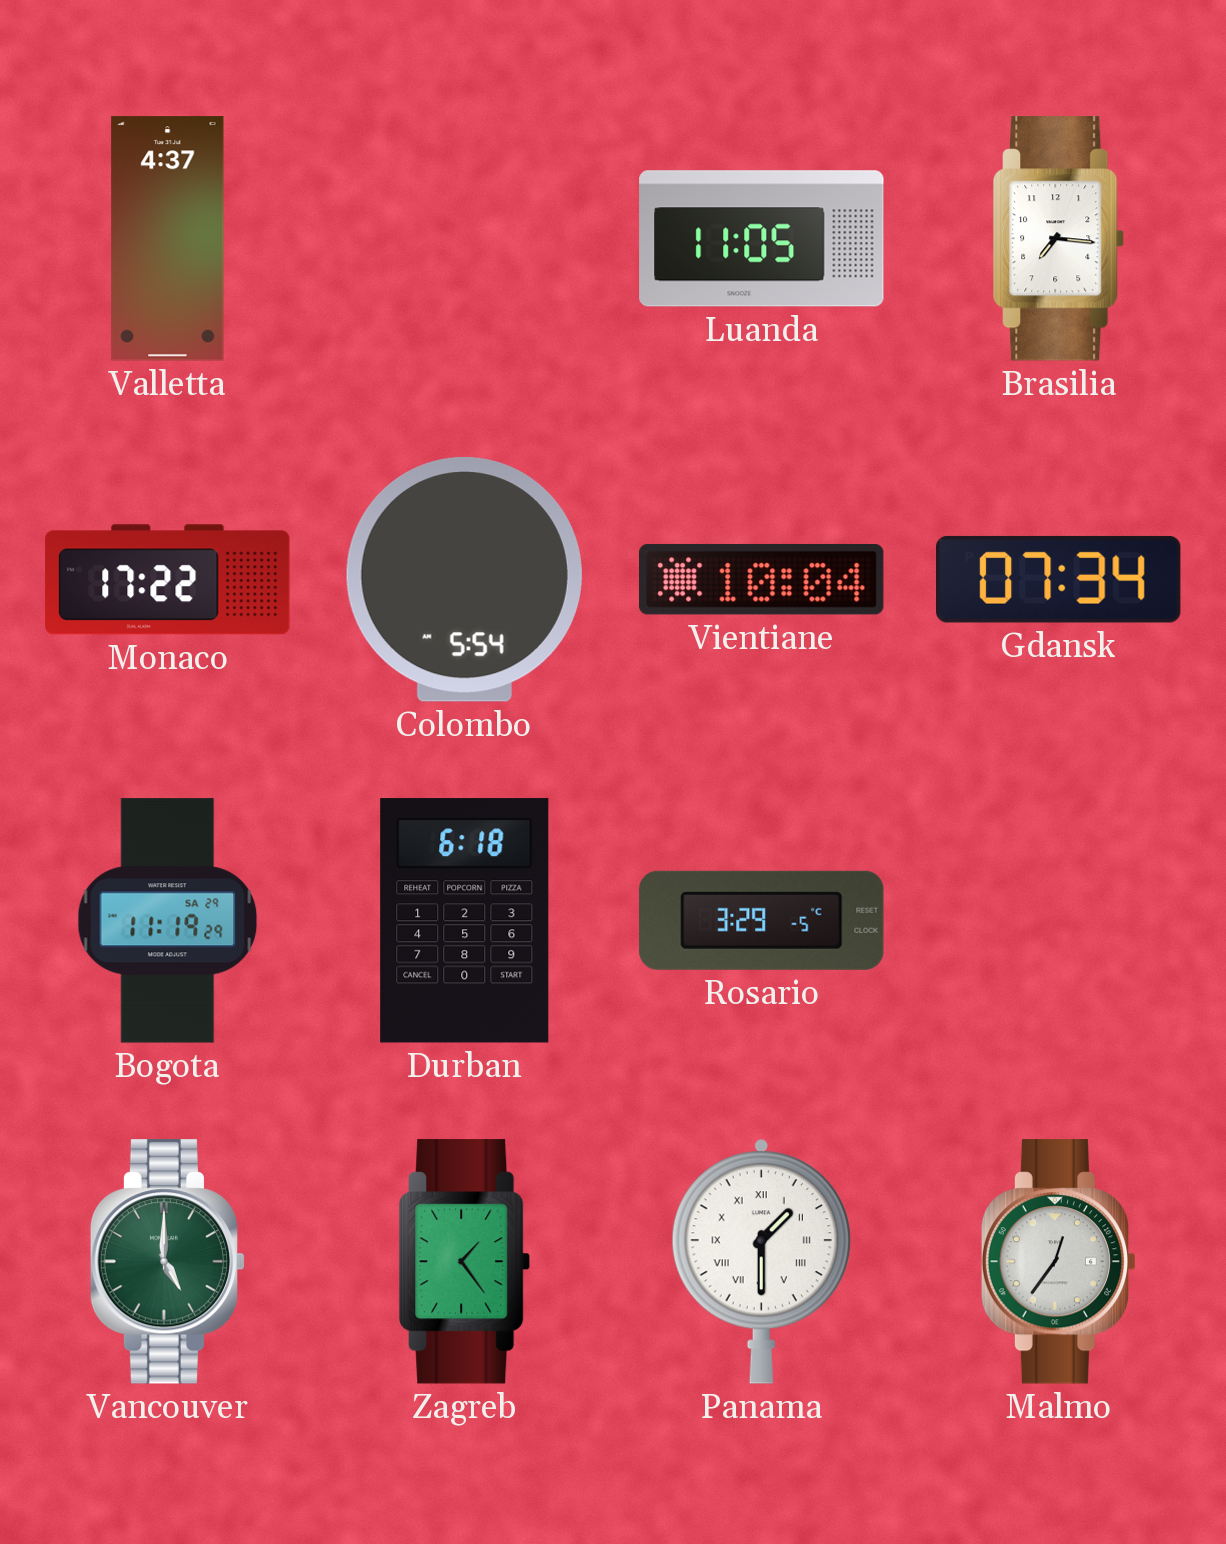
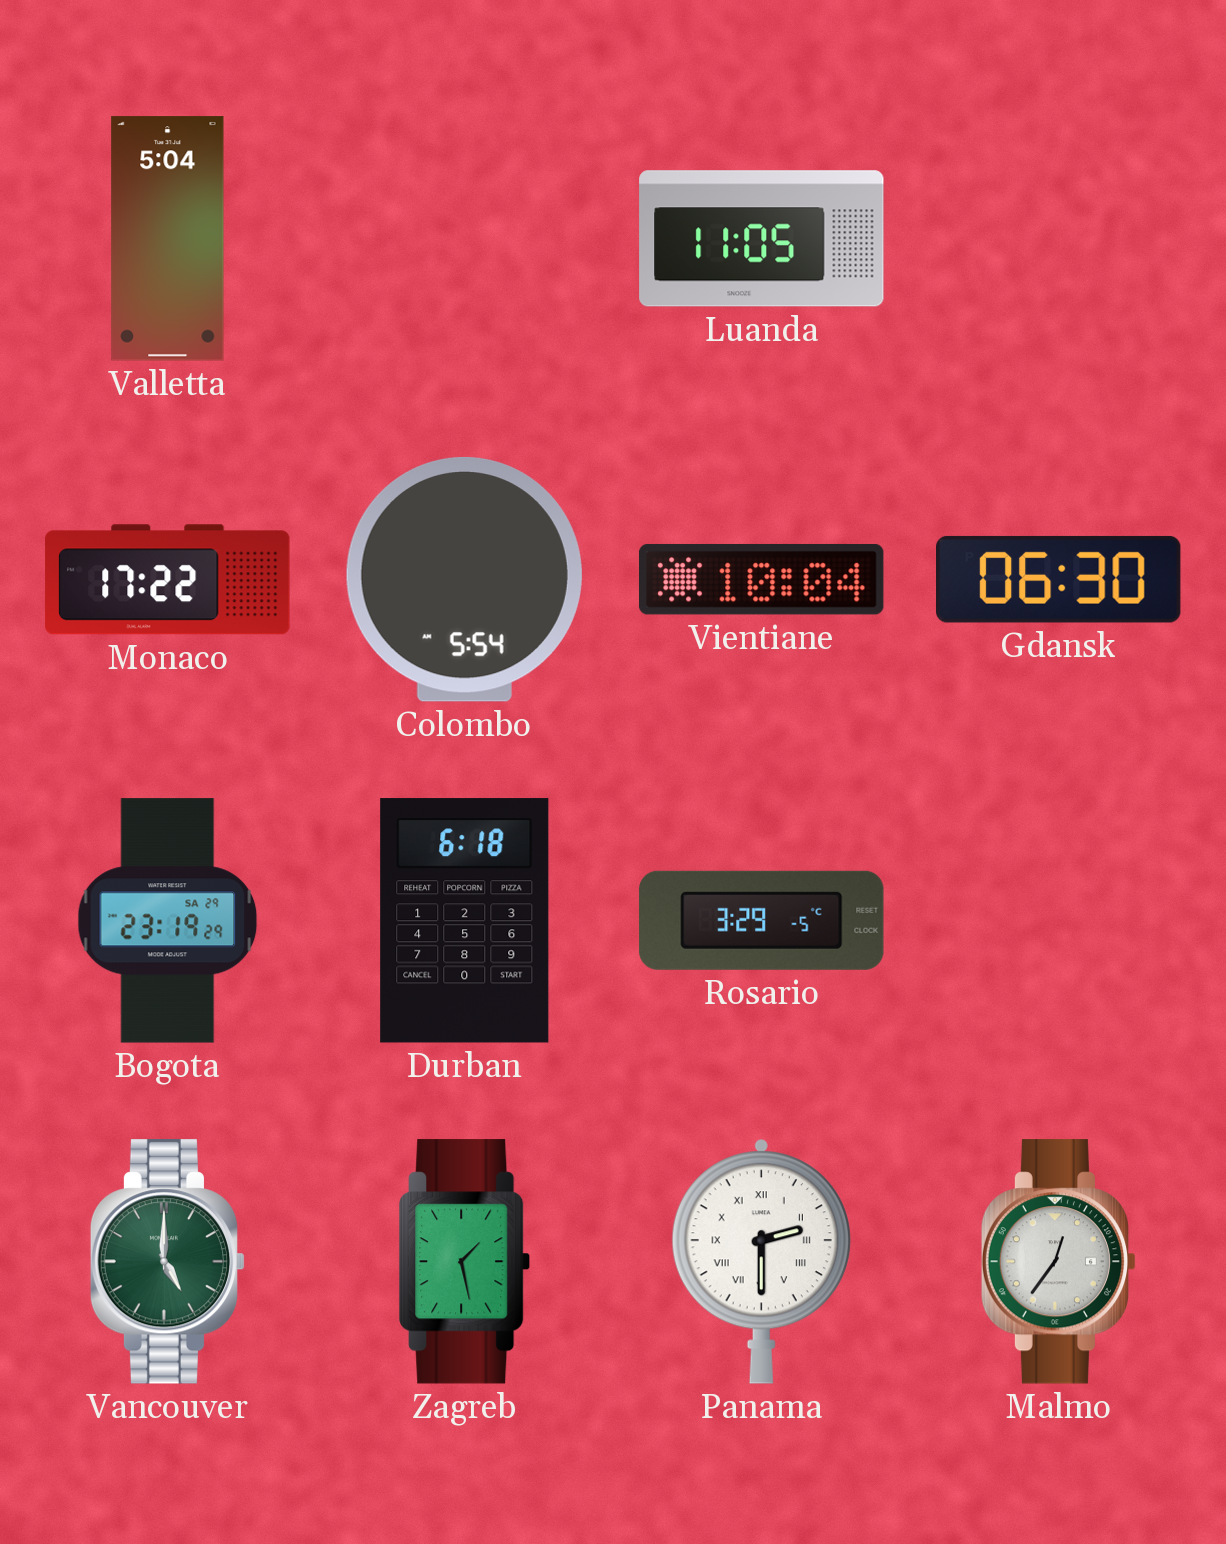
Valletta: 4:37 -> 5:04 (168, 239)
Brasilia: 7:16 -> none (1059, 239)
Gdansk: 07:34 -> 06:30 (1059, 579)
Bogota: 11:19 -> 23:19 (168, 921)
Zagreb: 1:24 -> 1:28 (465, 1262)
Panama: 1:30 -> 2:30 (761, 1261)
